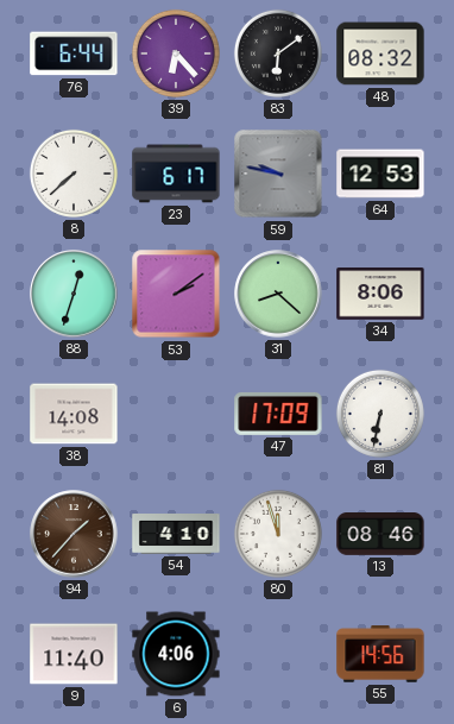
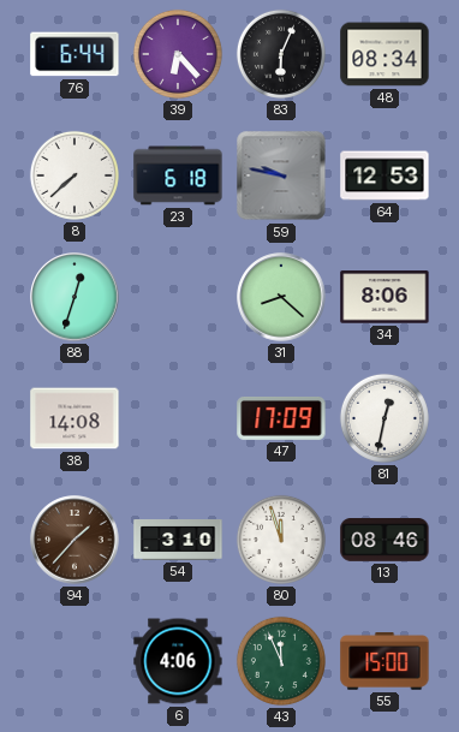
83: 6:09 -> 6:04 (281, 54)
48: 08:32 -> 08:34 (385, 54)
23: 6:17 -> 6:18 (178, 175)
53: 2:09 -> none (176, 294)
81: 6:32 -> 12:32 (385, 418)
54: 4:10 -> 3:10 (178, 541)
9: 11:40 -> none (74, 654)
43: none -> 11:56 (281, 661)
55: 14:56 -> 15:00 (385, 661)
